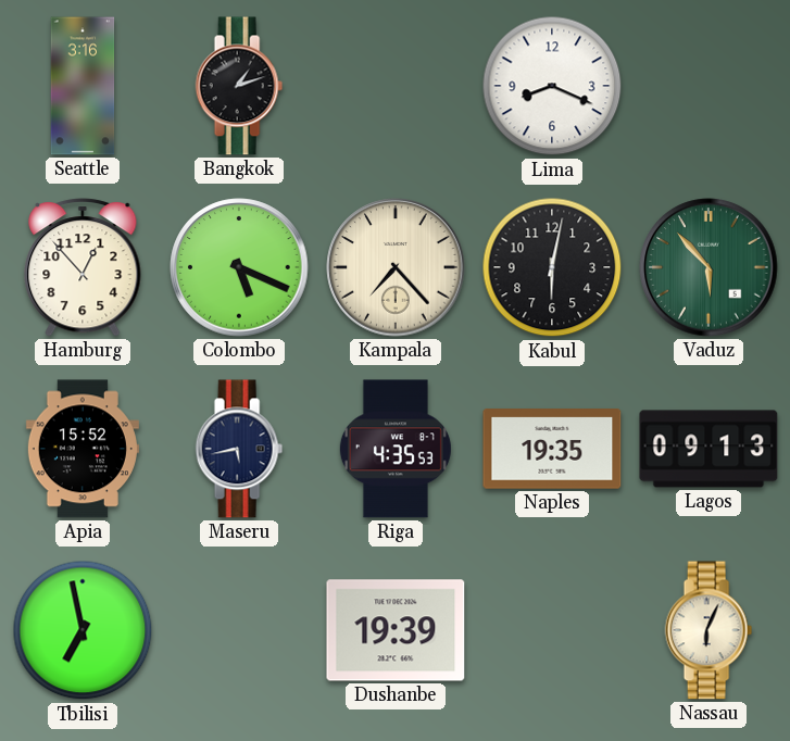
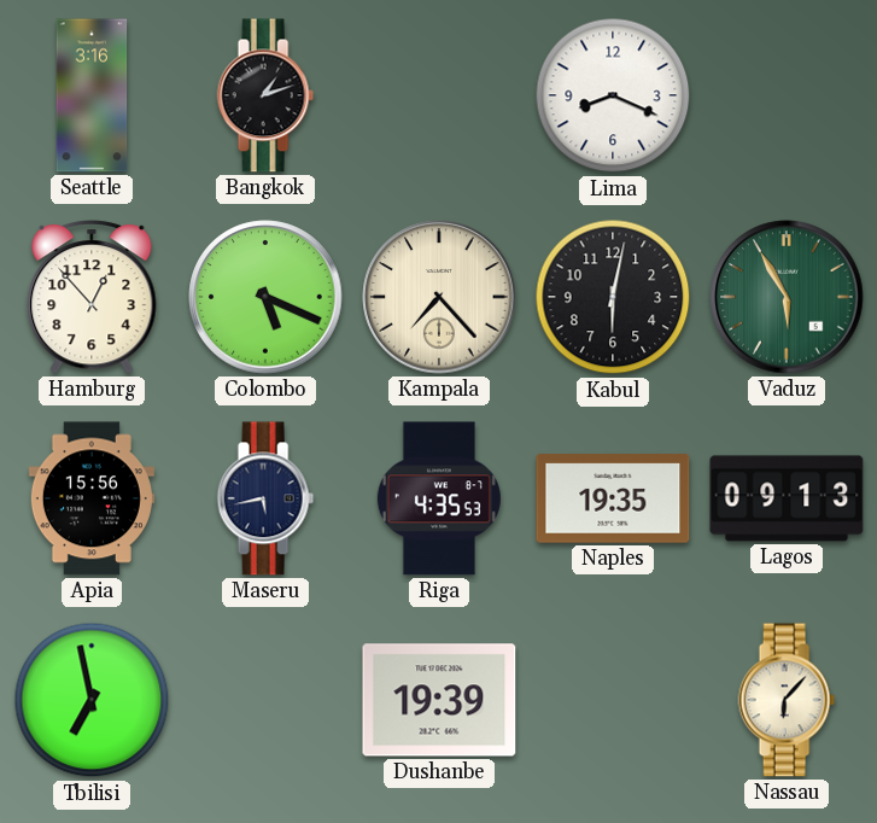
Vaduz: 5:53 -> 5:55 (787, 297)
Apia: 15:52 -> 15:56 (92, 498)
Nassau: 6:04 -> 6:07 (787, 700)
